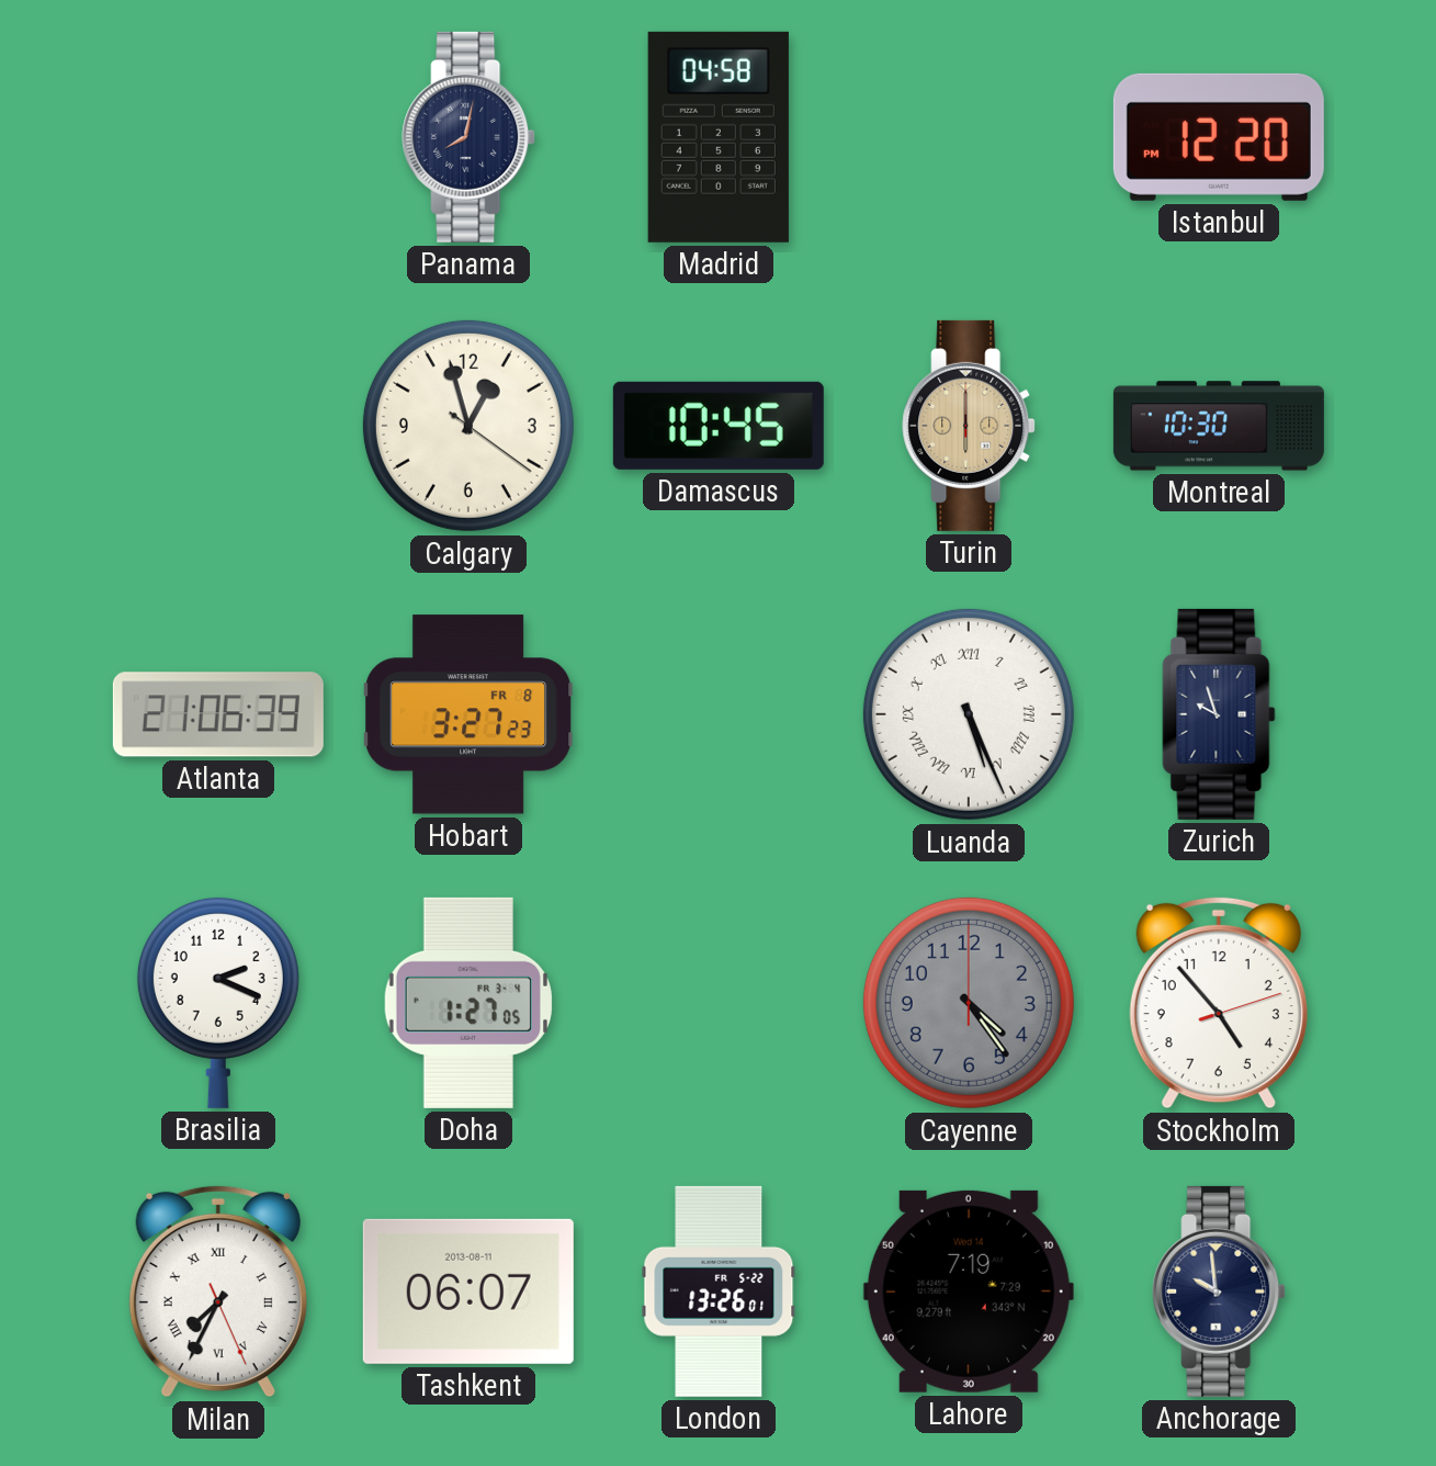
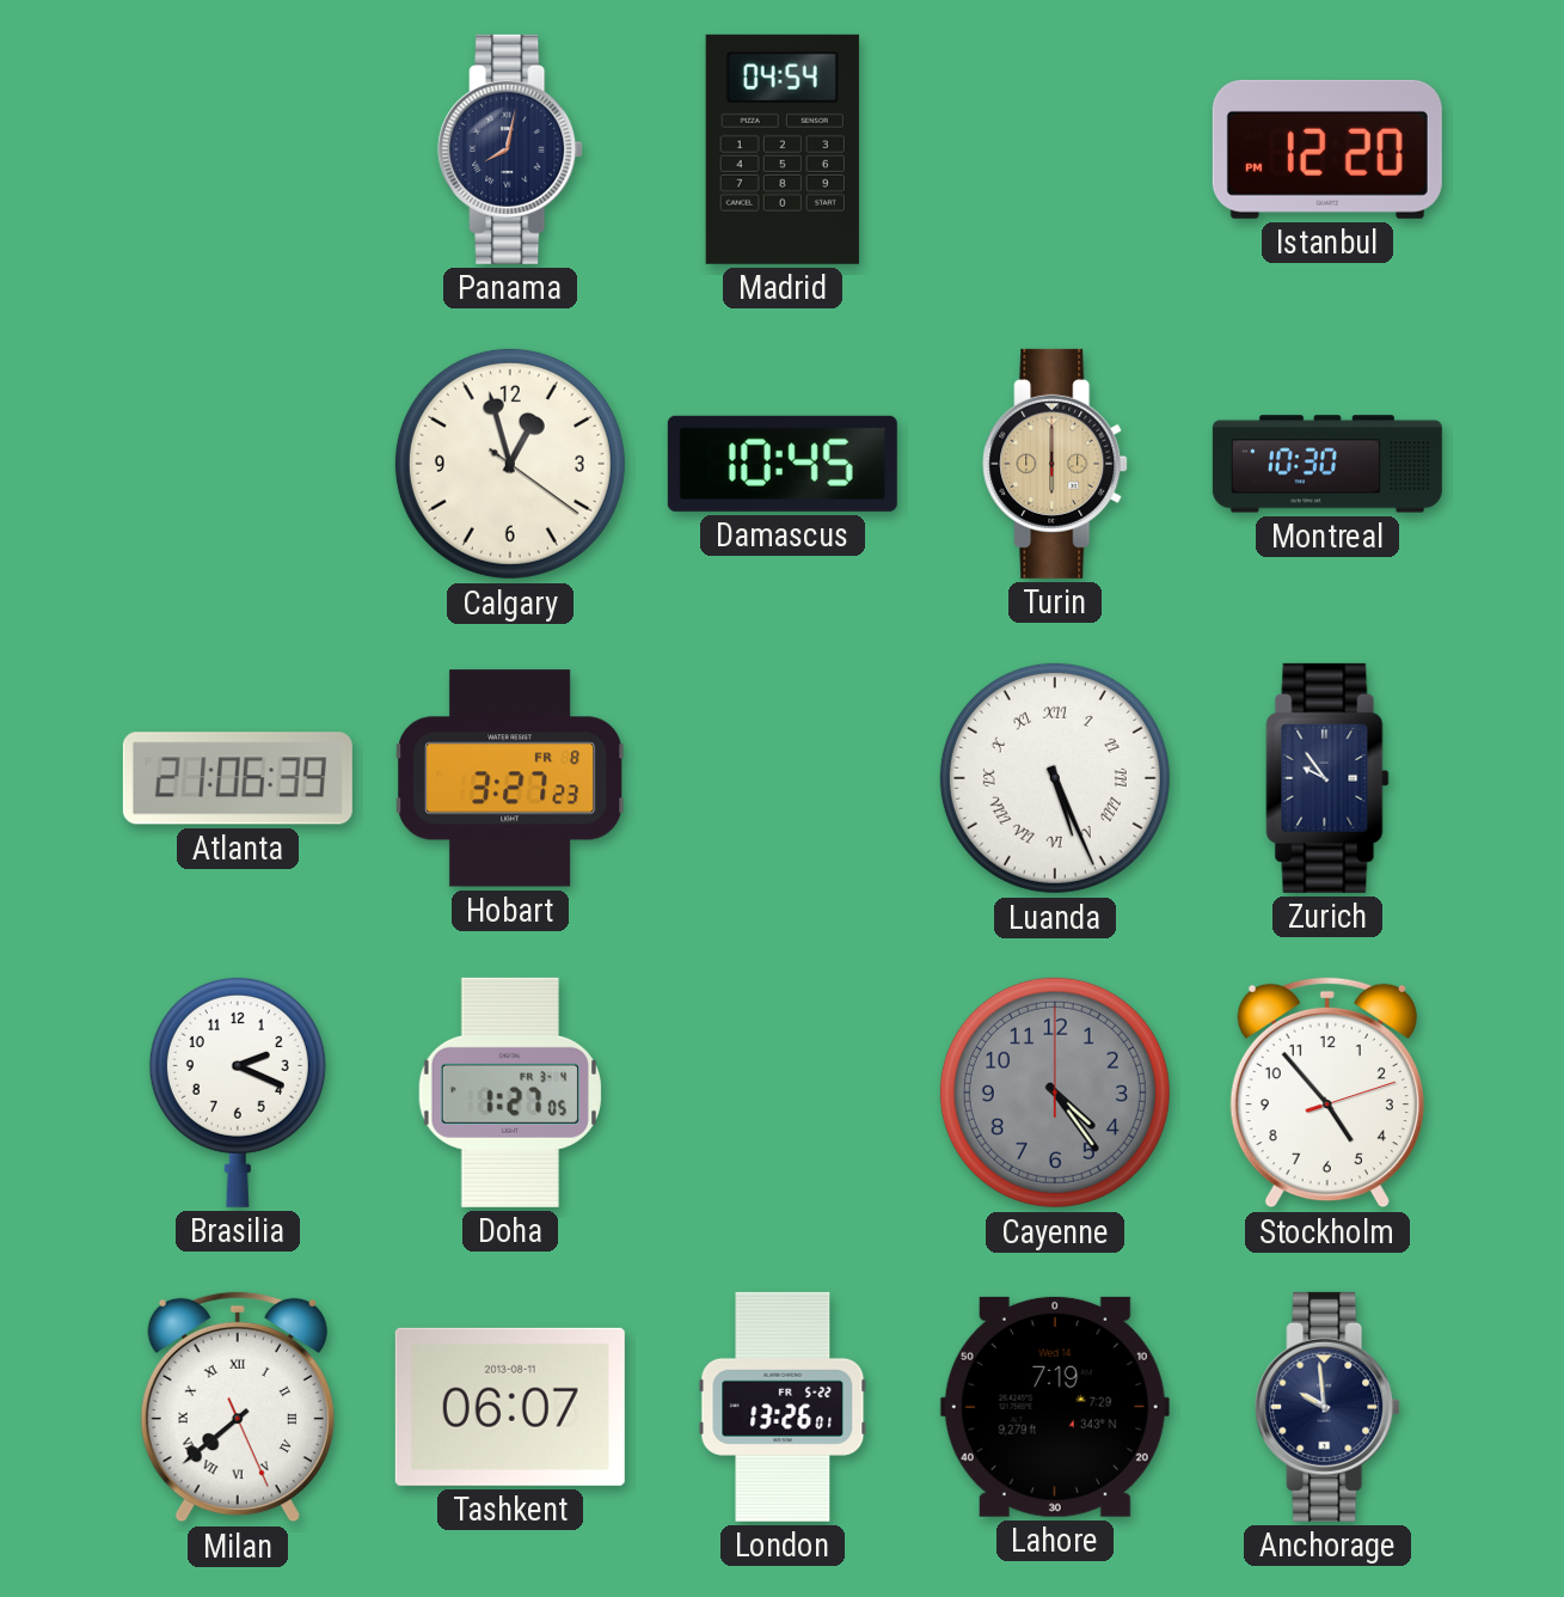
Madrid: 04:58 -> 04:54 (783, 149)
Zurich: 9:57 -> 9:54 (1327, 778)
Milan: 7:34 -> 7:38 (238, 1407)
